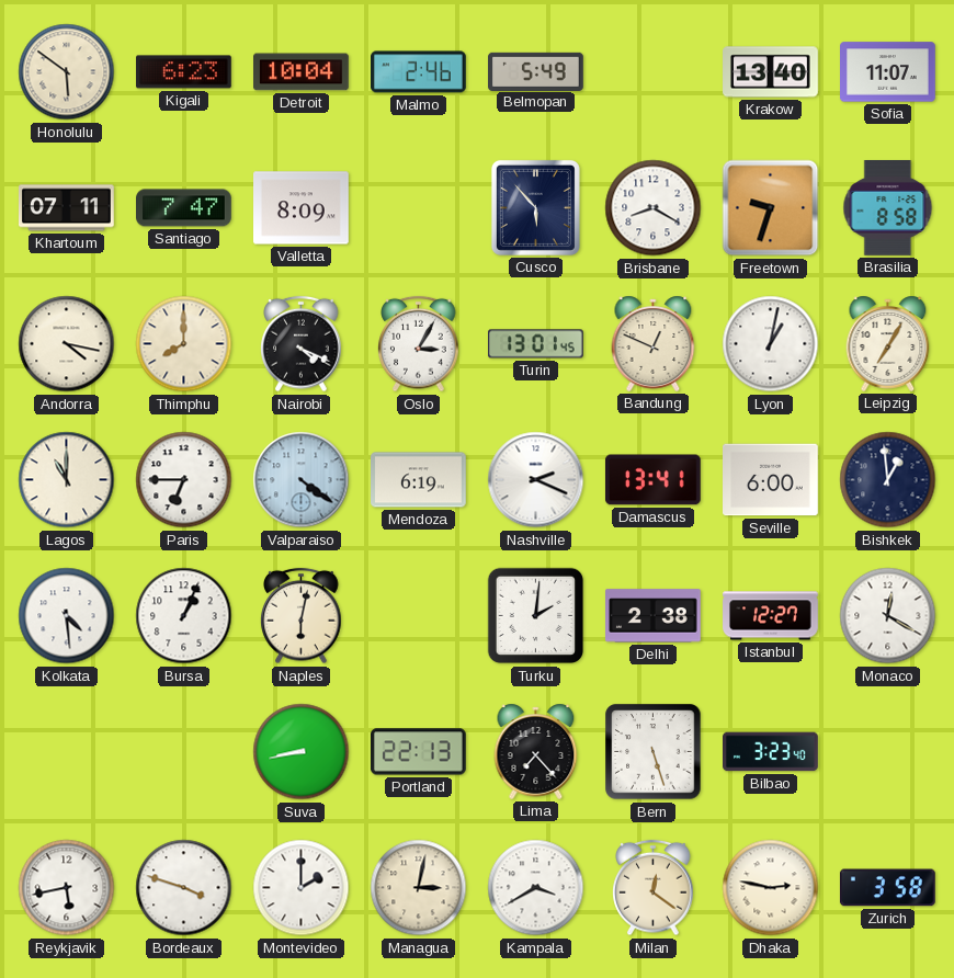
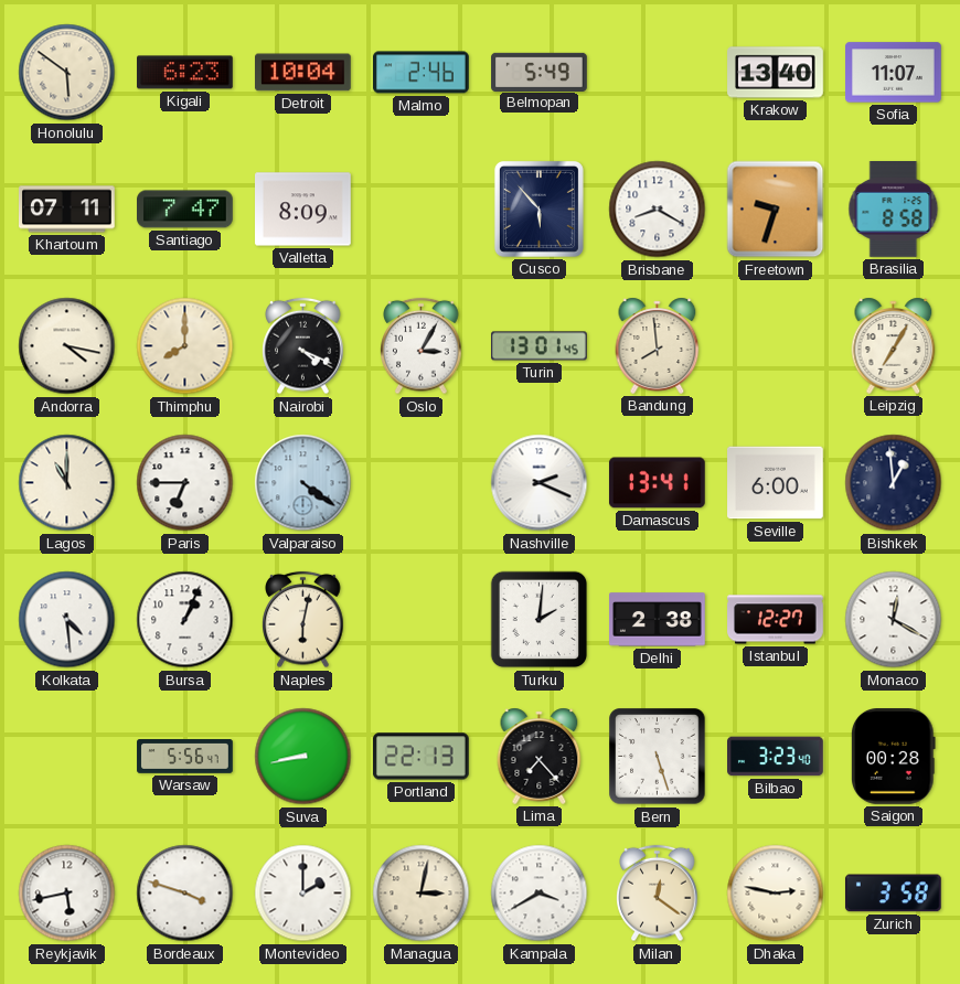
Bandung: 12:49 -> 7:59 (658, 345)
Lyon: 1:02 -> none (771, 344)
Mendoza: 6:19 -> none (419, 480)
Warsaw: none -> 5:56 (185, 757)
Saigon: none -> 00:28 (894, 757)
